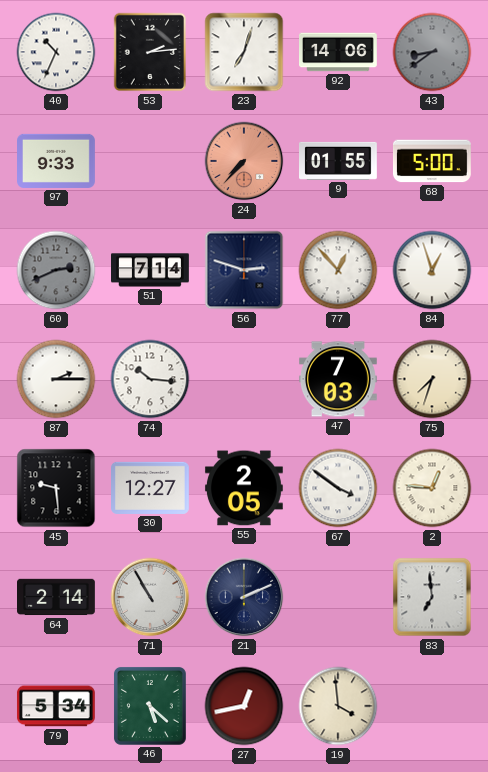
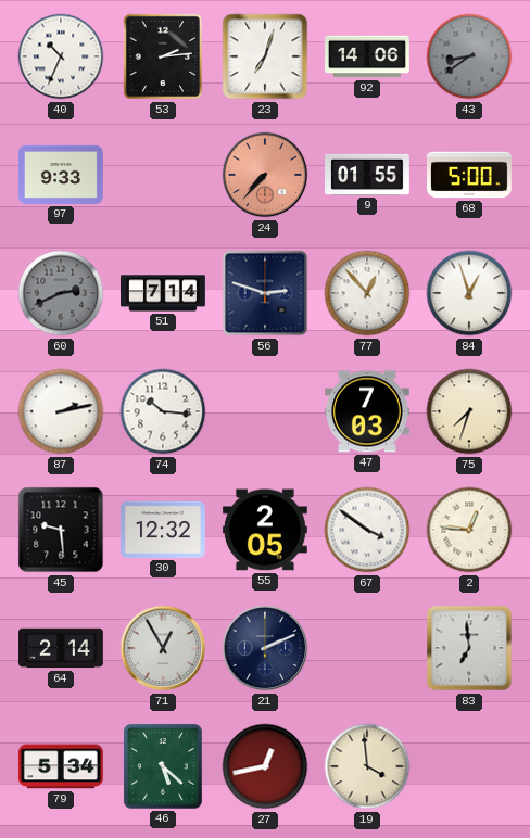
87: 2:15 -> 2:13 (61, 411)
30: 12:27 -> 12:32 (164, 530)
71: 10:55 -> 12:55 (163, 648)
